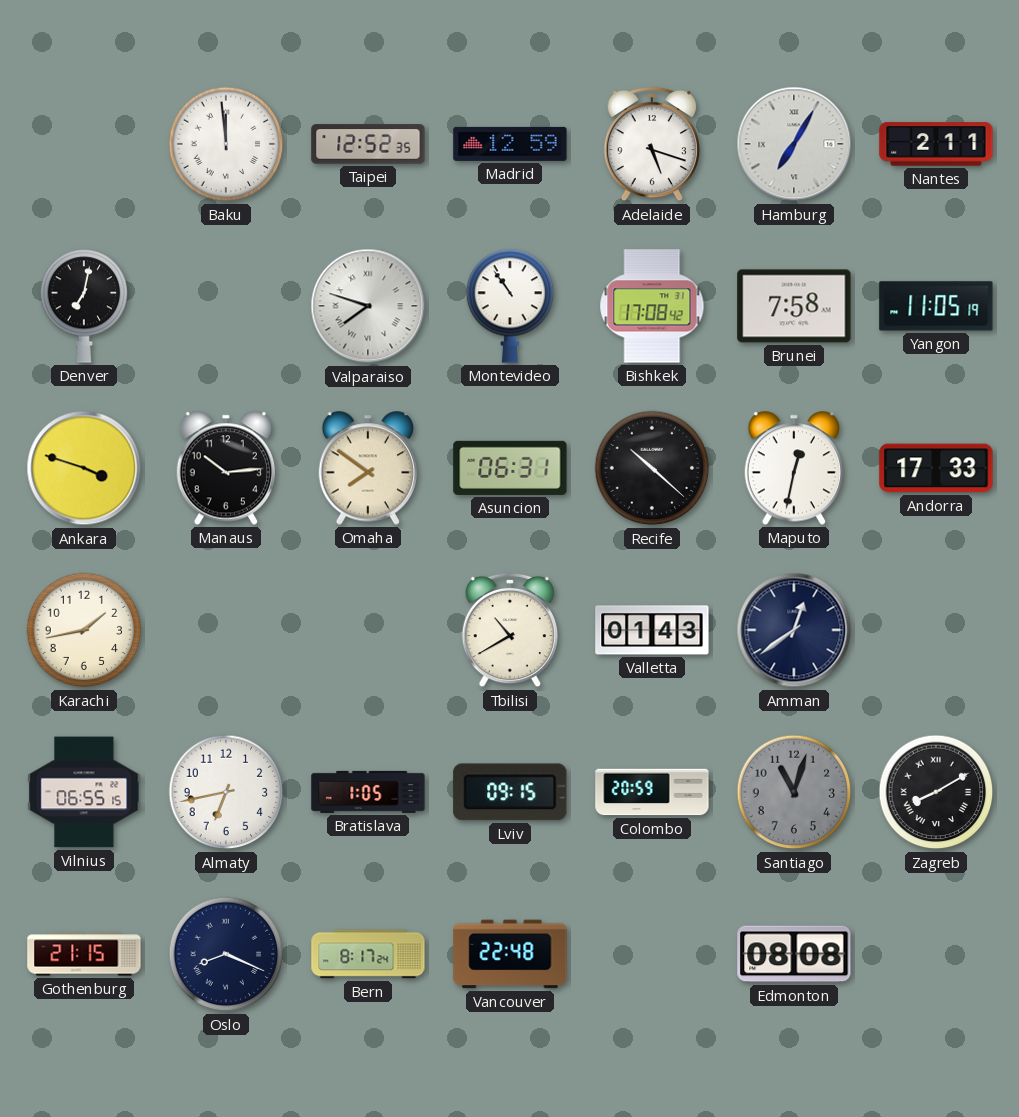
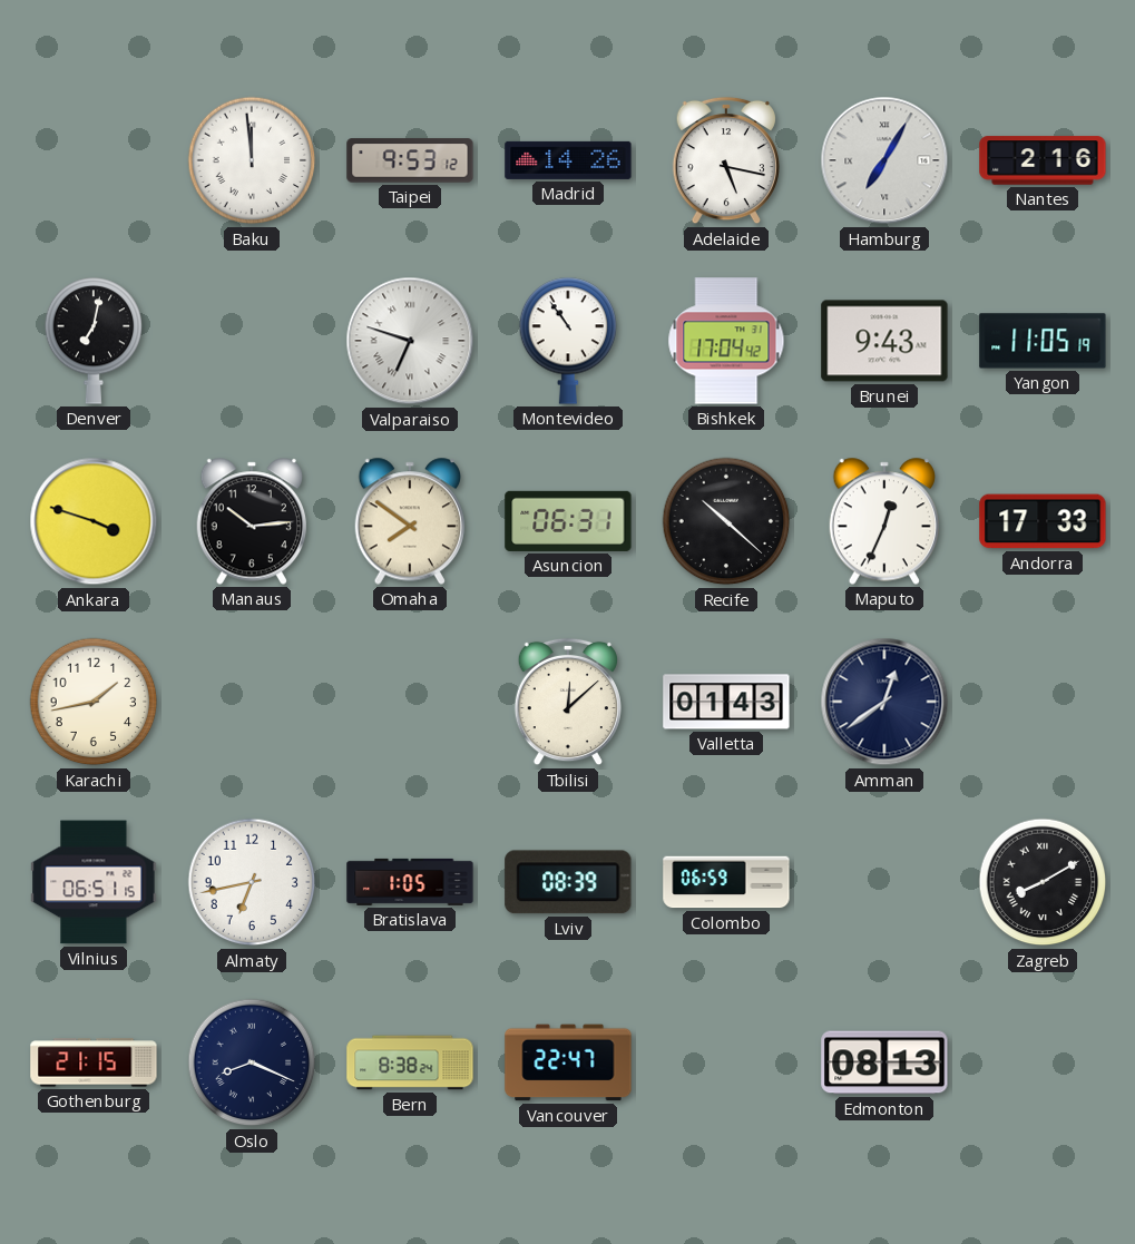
Taipei: 12:52 -> 9:53 (410, 160)
Madrid: 12:59 -> 14:26 (568, 160)
Adelaide: 5:18 -> 5:17 (726, 160)
Nantes: 2:11 -> 2:16 (1043, 160)
Valparaiso: 7:48 -> 6:48 (410, 341)
Bishkek: 17:08 -> 17:04 (726, 341)
Brunei: 7:58 -> 9:43 (884, 341)
Maputo: 12:32 -> 12:34 (883, 521)
Tbilisi: 10:40 -> 12:08 (568, 702)
Vilnius: 06:55 -> 06:51 (94, 882)
Lviv: 09:15 -> 08:39 (568, 882)
Colombo: 20:59 -> 06:59 (726, 882)
Santiago: 11:03 -> none (794, 792)
Bern: 8:17 -> 8:38 (410, 1062)
Vancouver: 22:48 -> 22:47 (568, 1062)
Edmonton: 08:08 -> 08:13 (884, 1062)
